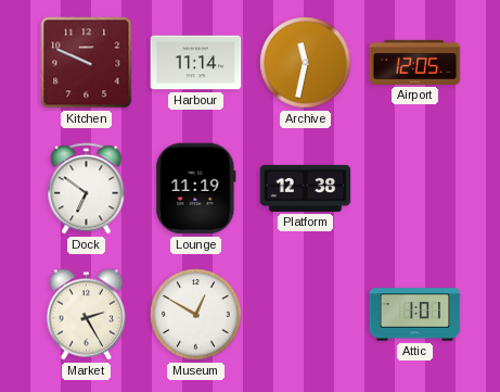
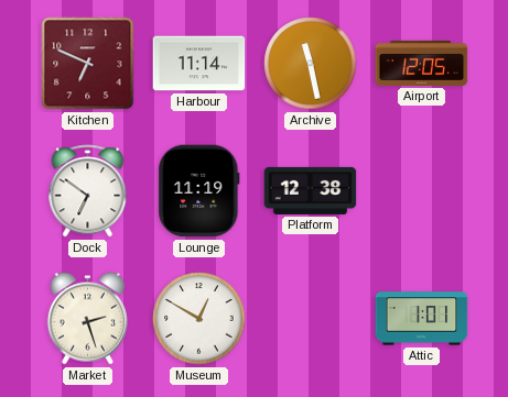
Kitchen: 9:49 -> 6:49 (88, 64)
Archive: 11:32 -> 11:28 (311, 64)
Market: 2:25 -> 2:27 (87, 319)
